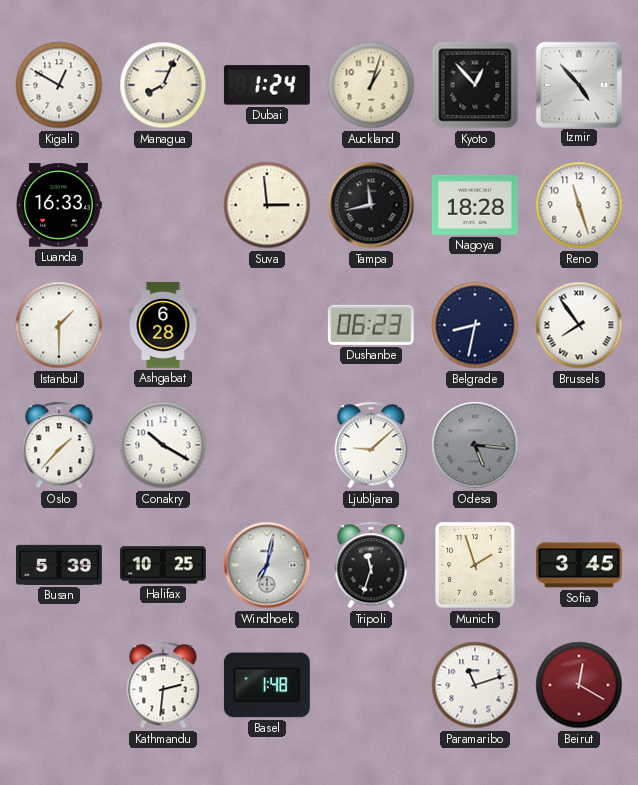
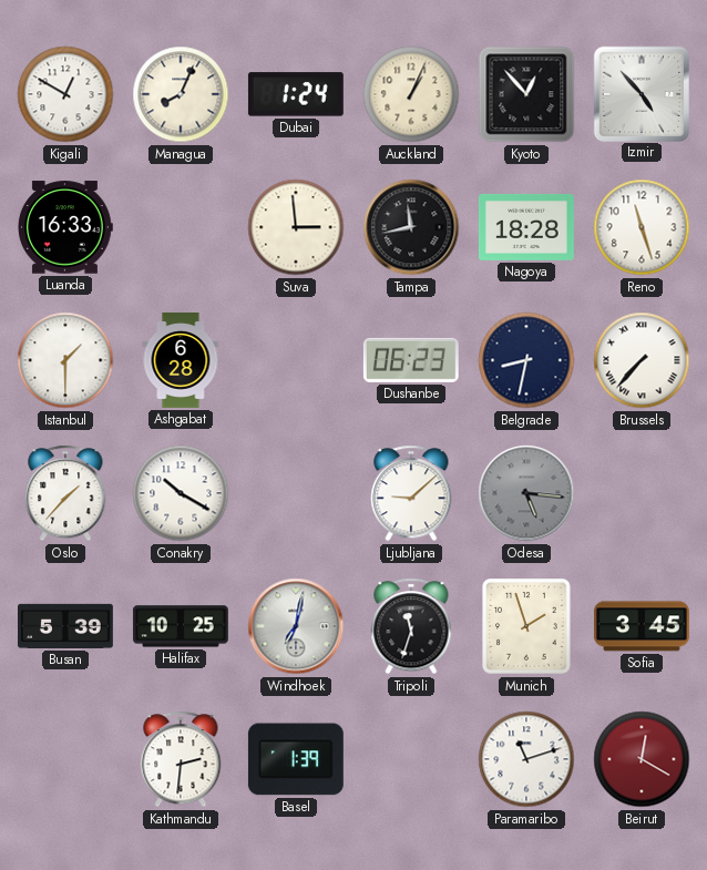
Auckland: 1:03 -> 1:04 (411, 94)
Brussels: 7:54 -> 7:37 (642, 360)
Basel: 1:48 -> 1:39 (296, 759)
